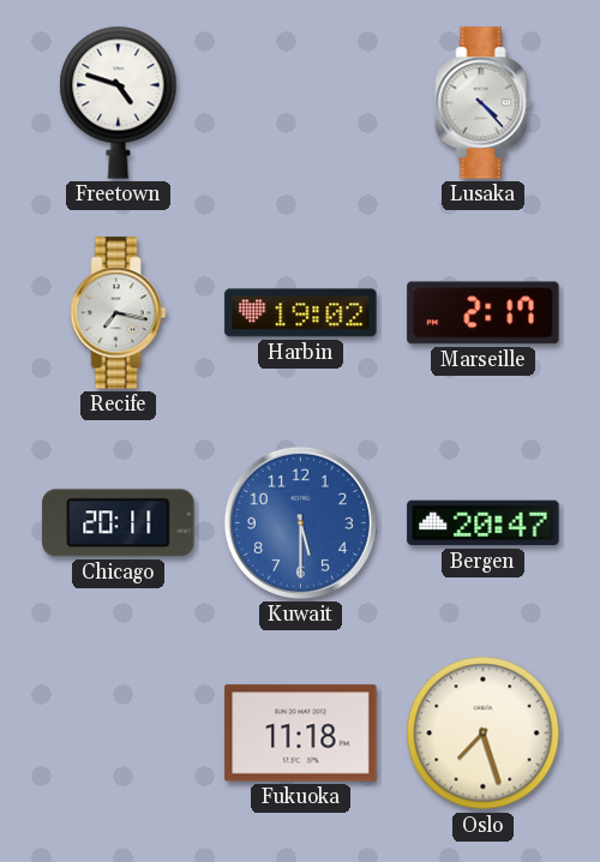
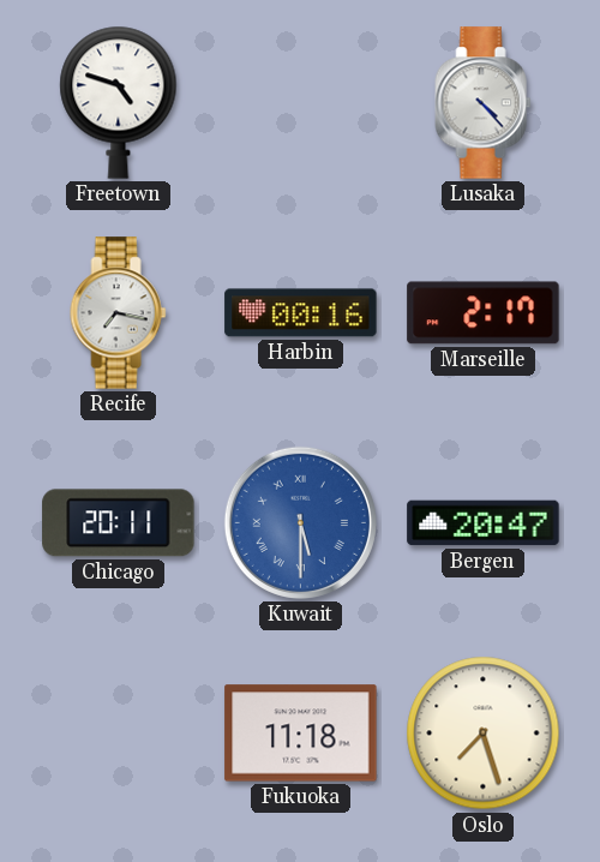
Harbin: 19:02 -> 00:16 (301, 313)
Kuwait numerals: Arabic -> Roman (300, 522)
